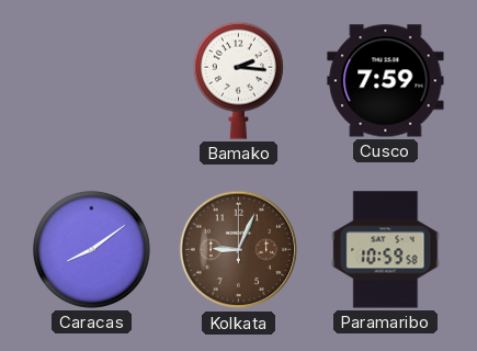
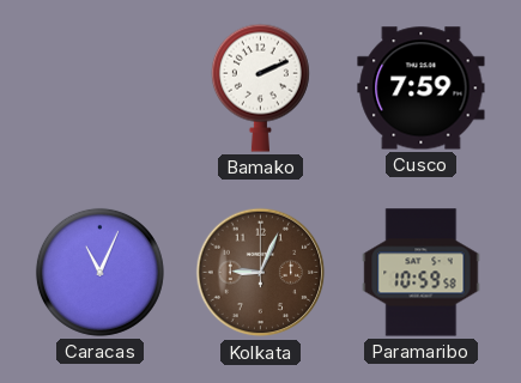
Bamako: 2:16 -> 2:11 (260, 87)
Caracas: 8:09 -> 11:04 (99, 272)
